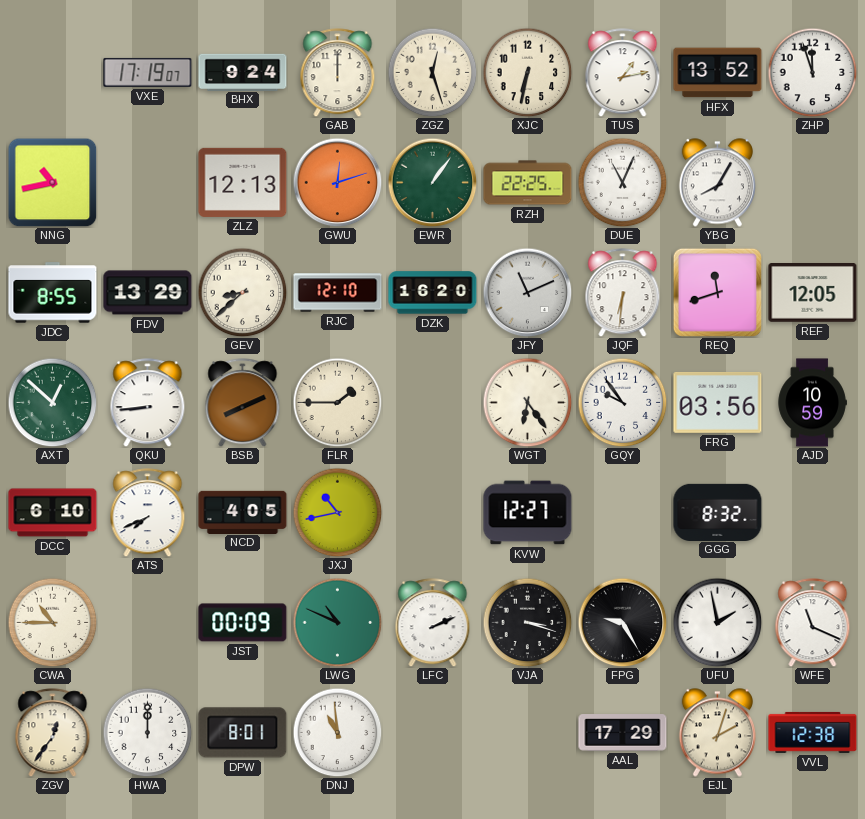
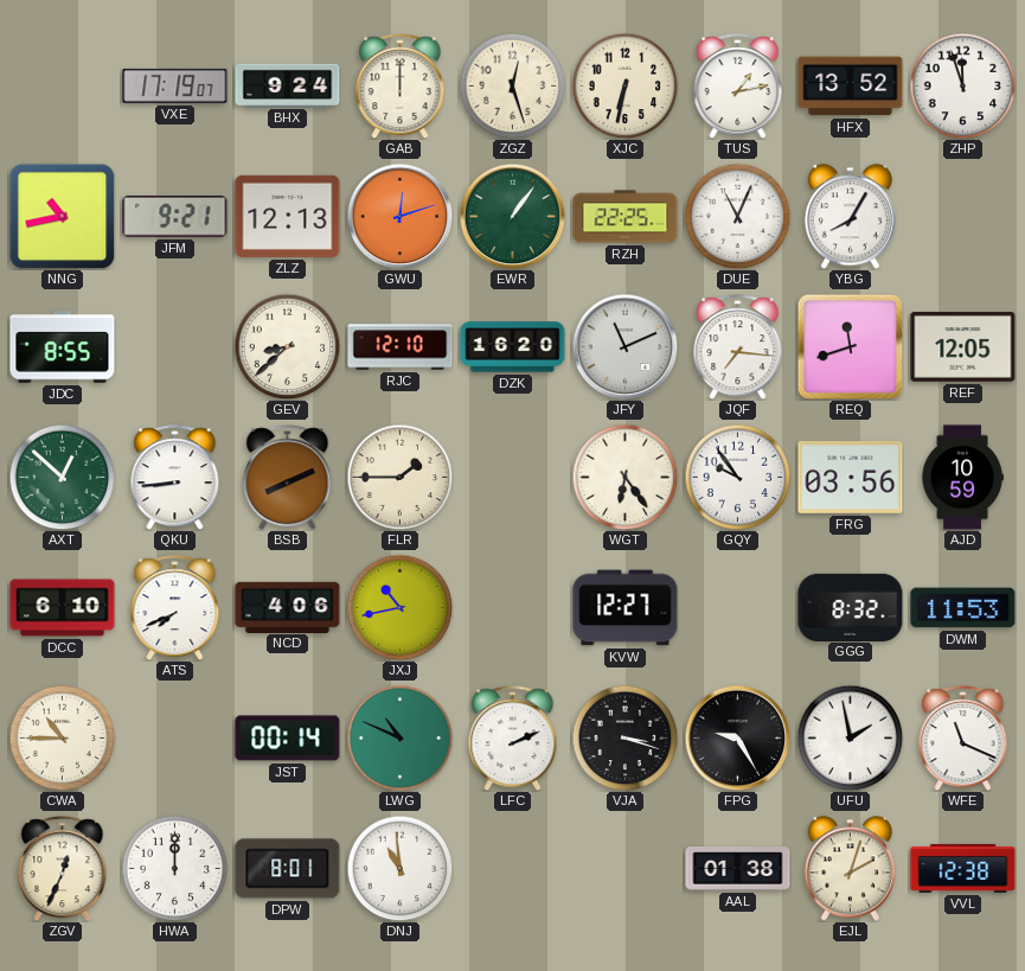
JFM: none -> 9:21 (175, 217)
FDV: 13:29 -> none (148, 293)
JQF: 6:31 -> 7:16 (738, 347)
NCD: 4:05 -> 4:06 (288, 607)
DWM: none -> 11:53 (963, 608)
JST: 00:09 -> 00:14 (288, 739)
ZGV: 12:36 -> 12:34 (63, 869)
AAL: 17:29 -> 01:38 (738, 869)
